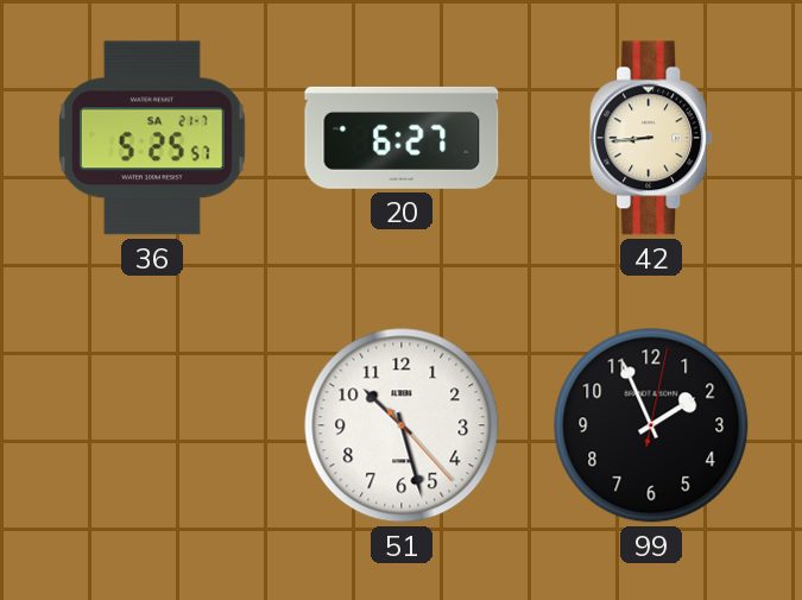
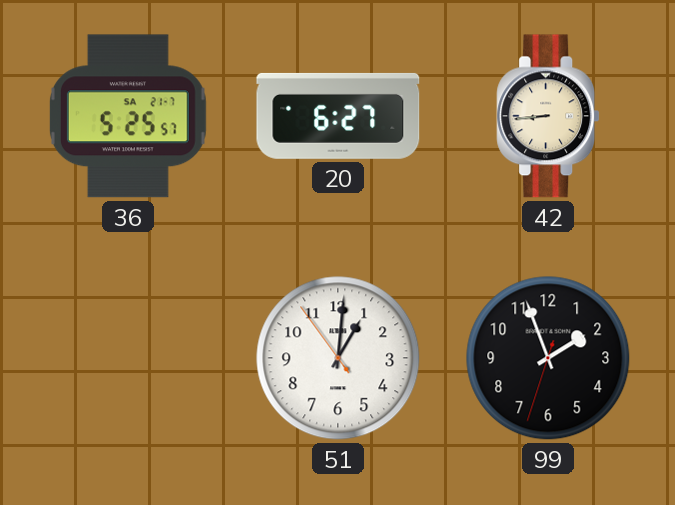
51: 10:27 -> 1:00 (338, 358)
99: 1:56:02 -> 1:56:33 (548, 358)
